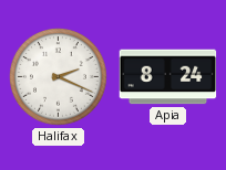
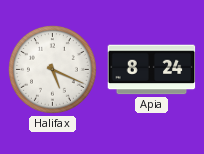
Halifax: 2:19 -> 5:19 (53, 70)
